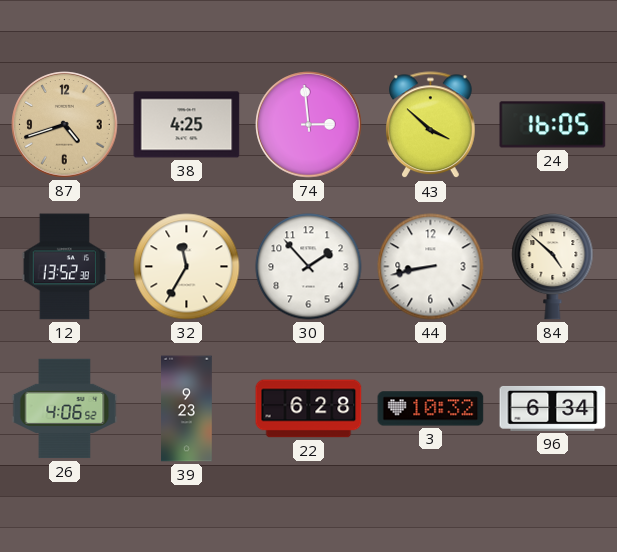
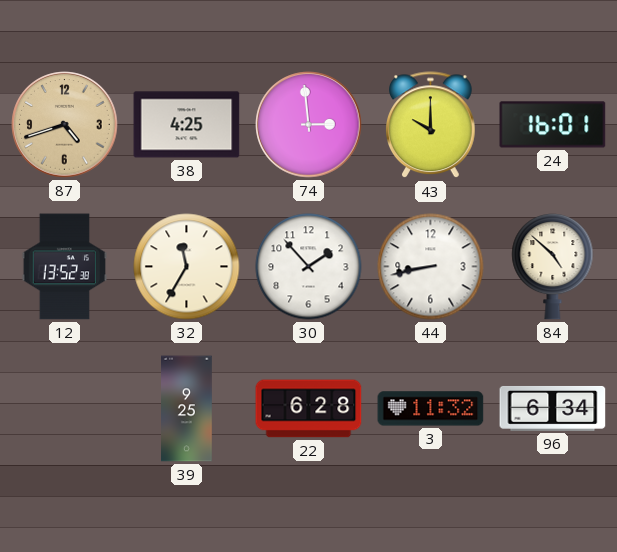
43: 3:52 -> 10:00 (431, 125)
24: 16:05 -> 16:01 (553, 125)
26: 4:06 -> none (65, 409)
39: 9:23 -> 9:25 (187, 409)
3: 10:32 -> 11:32 (431, 409)
